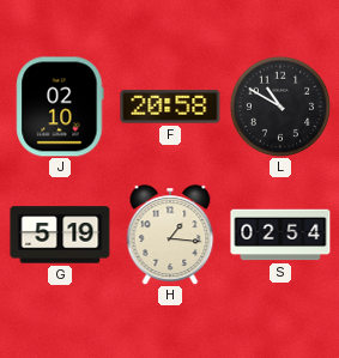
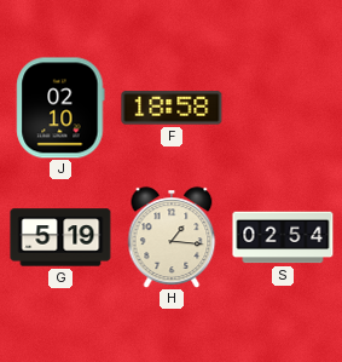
F: 20:58 -> 18:58 (172, 108)
L: 10:50 -> none (280, 107)
